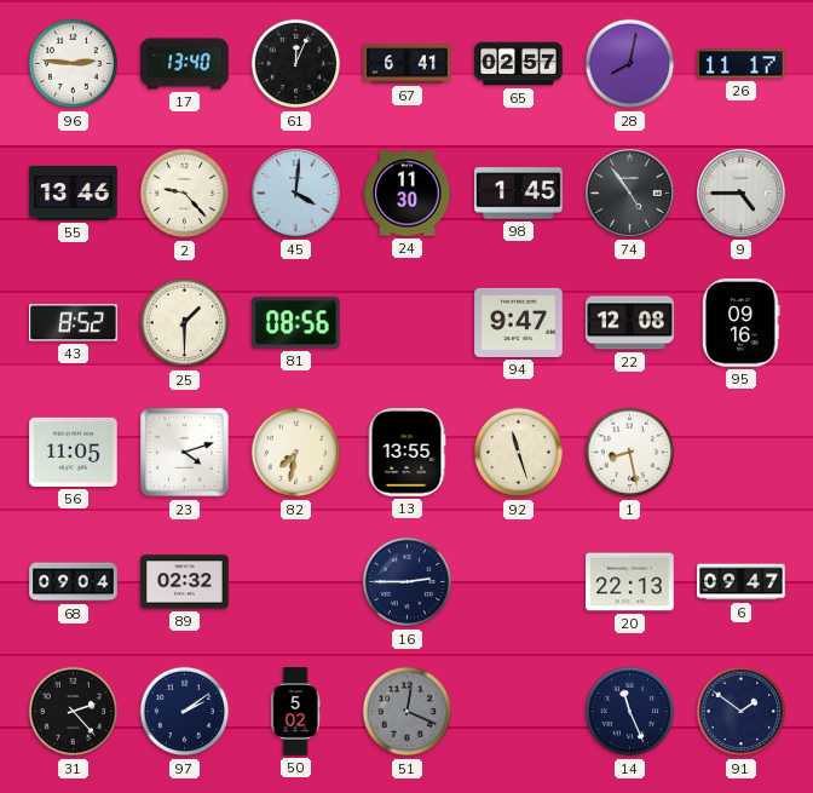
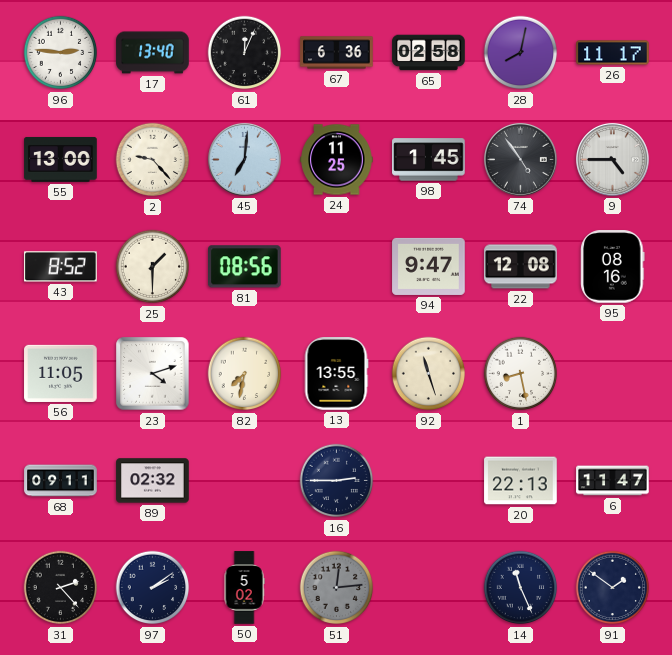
67: 6:41 -> 6:36 (337, 53)
65: 02:57 -> 02:58 (429, 53)
55: 13:46 -> 13:00 (61, 159)
45: 4:01 -> 7:01 (244, 159)
24: 11:30 -> 11:25 (337, 160)
95: 09:16 -> 08:16 (613, 267)
68: 09:04 -> 09:11 (61, 481)
6: 09:47 -> 11:47 (613, 481)
51: 12:19 -> 12:14 (337, 588)
